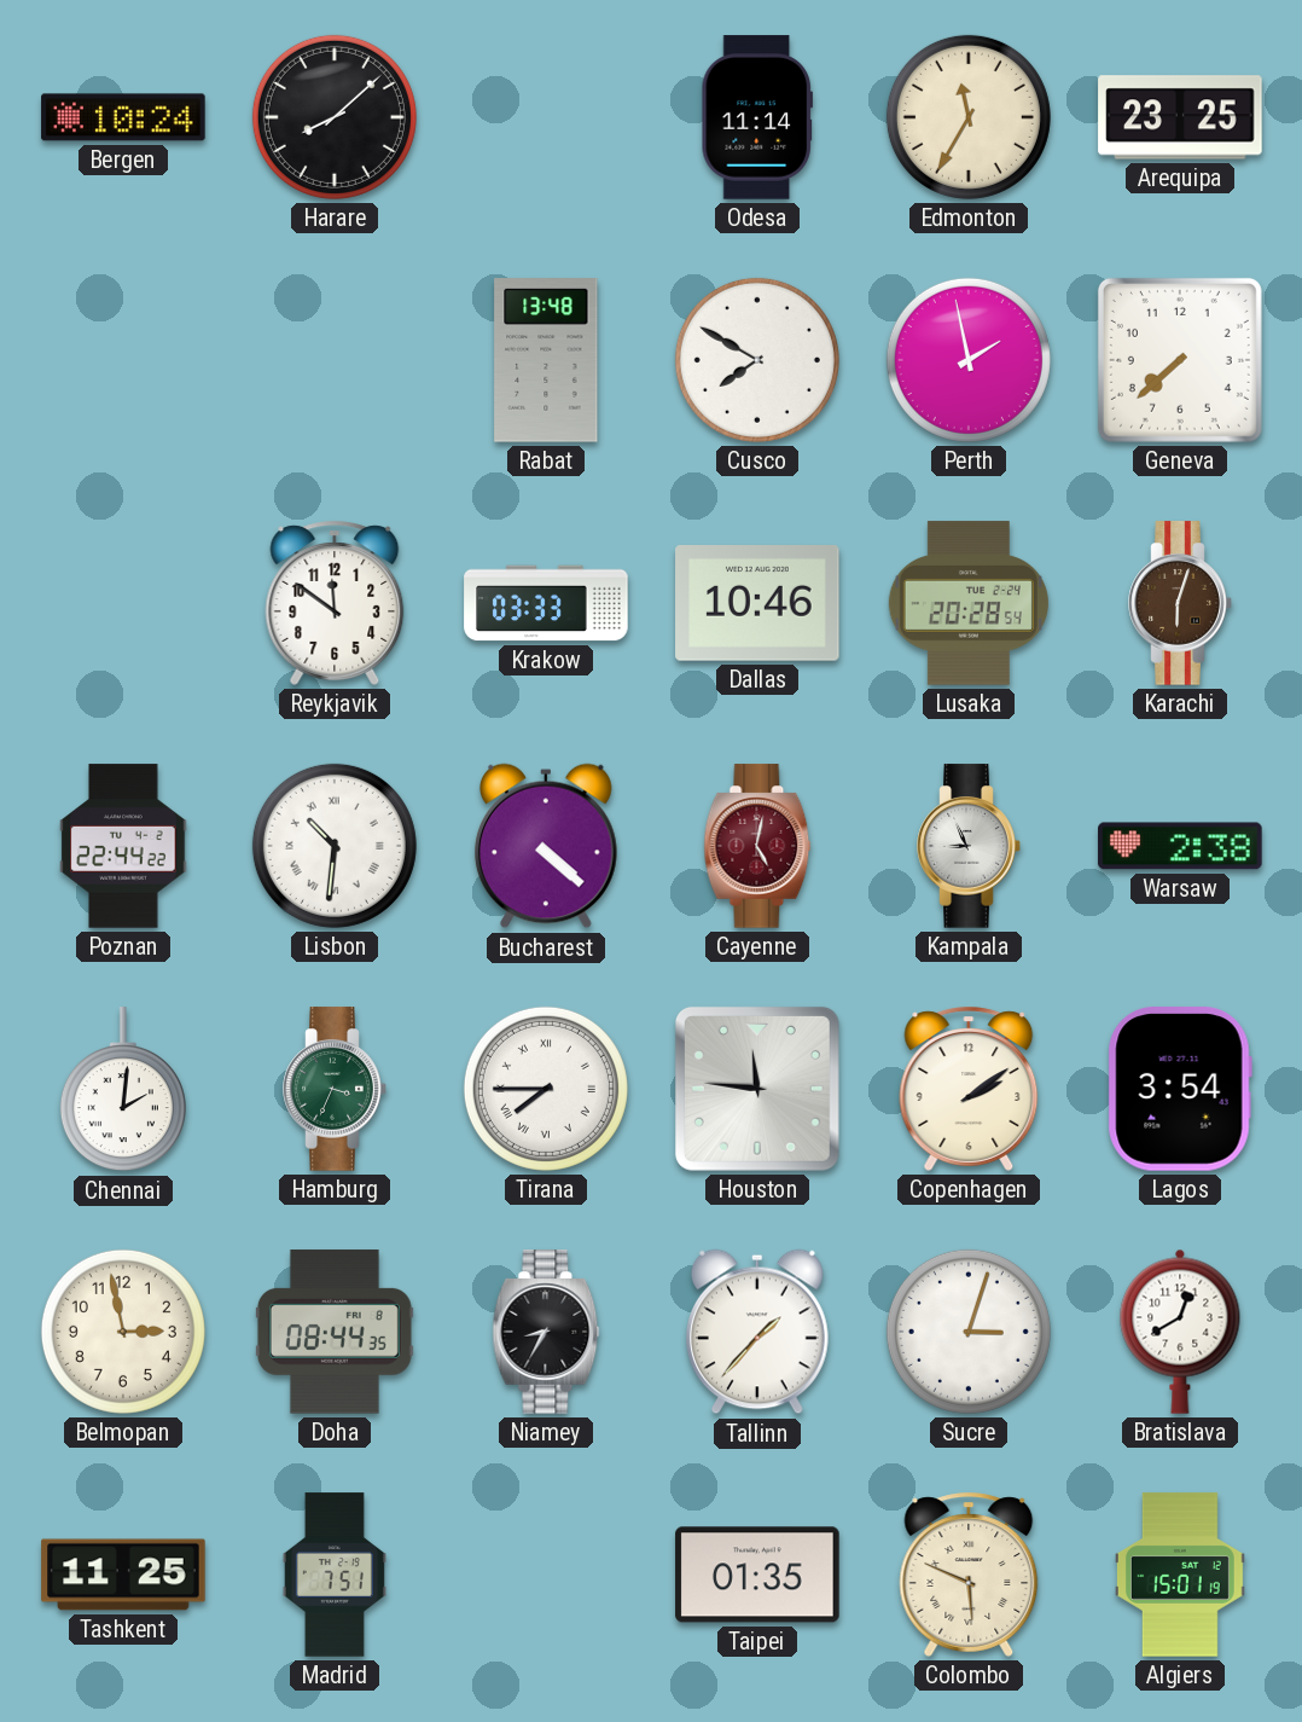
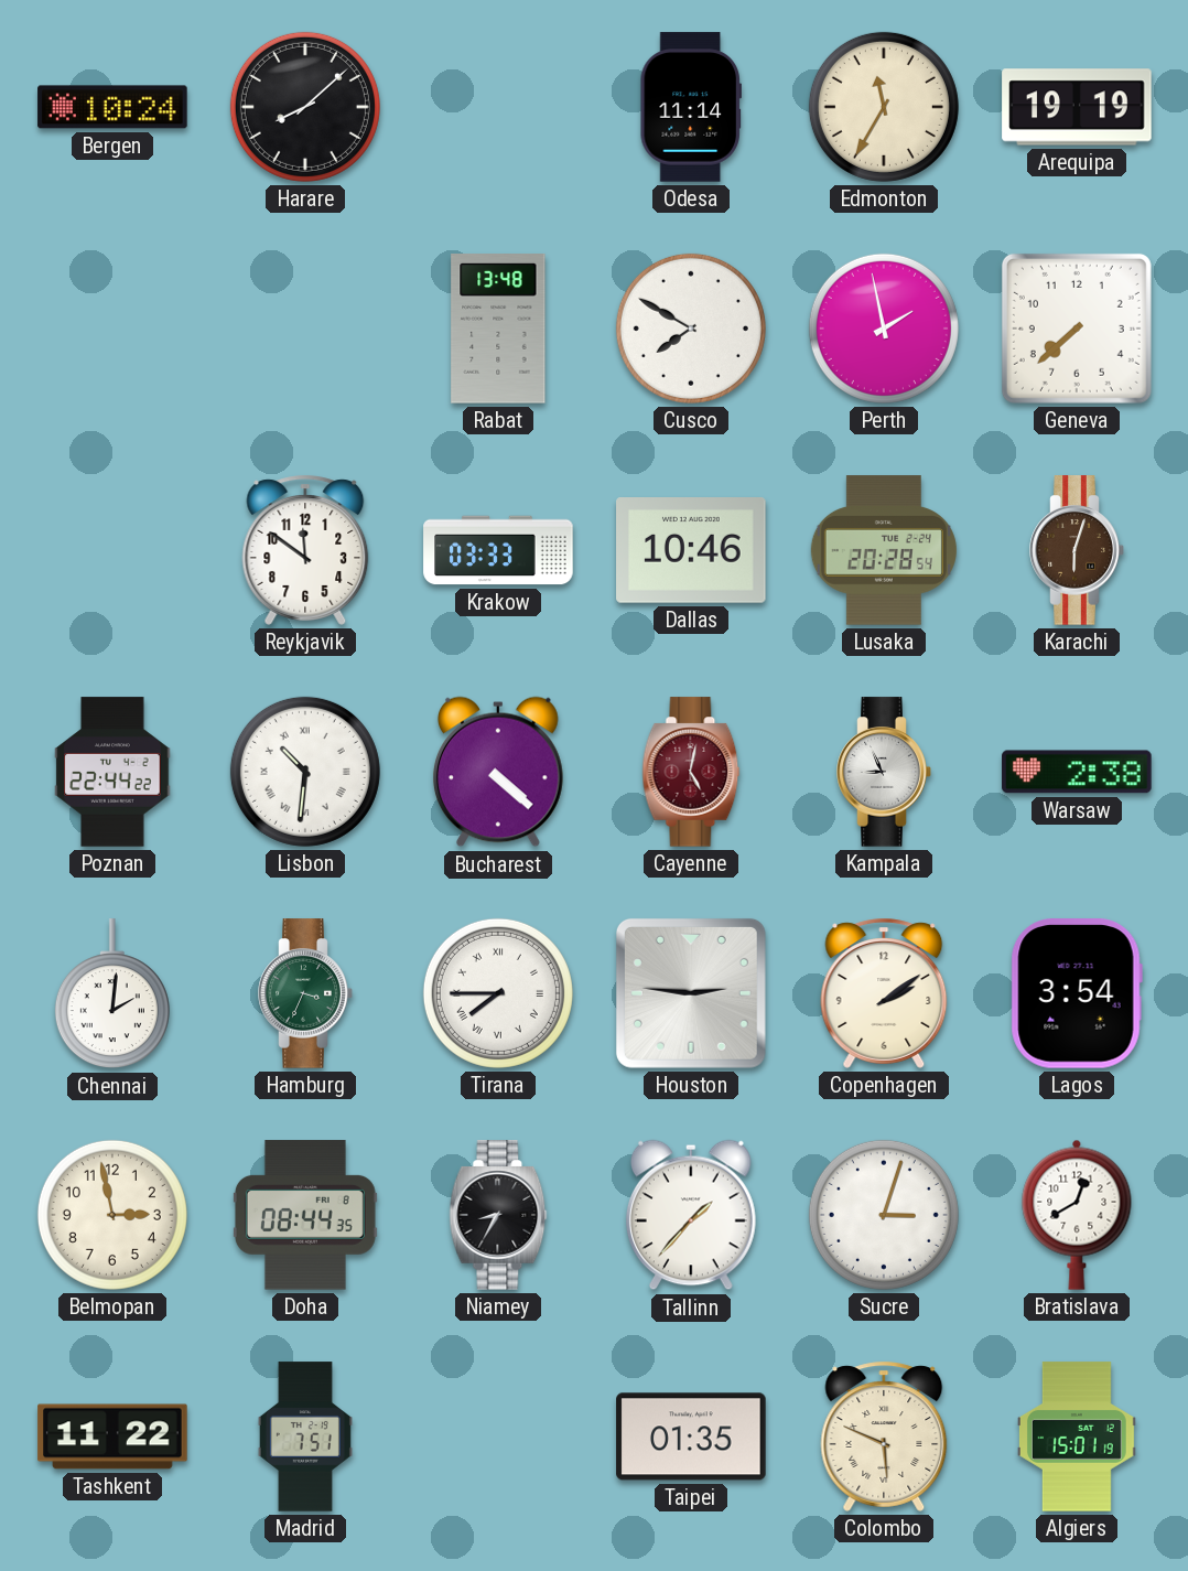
Arequipa: 23:25 -> 19:19 (1077, 107)
Houston: 11:46 -> 2:46 (691, 993)
Tashkent: 11:25 -> 11:22 (112, 1437)
